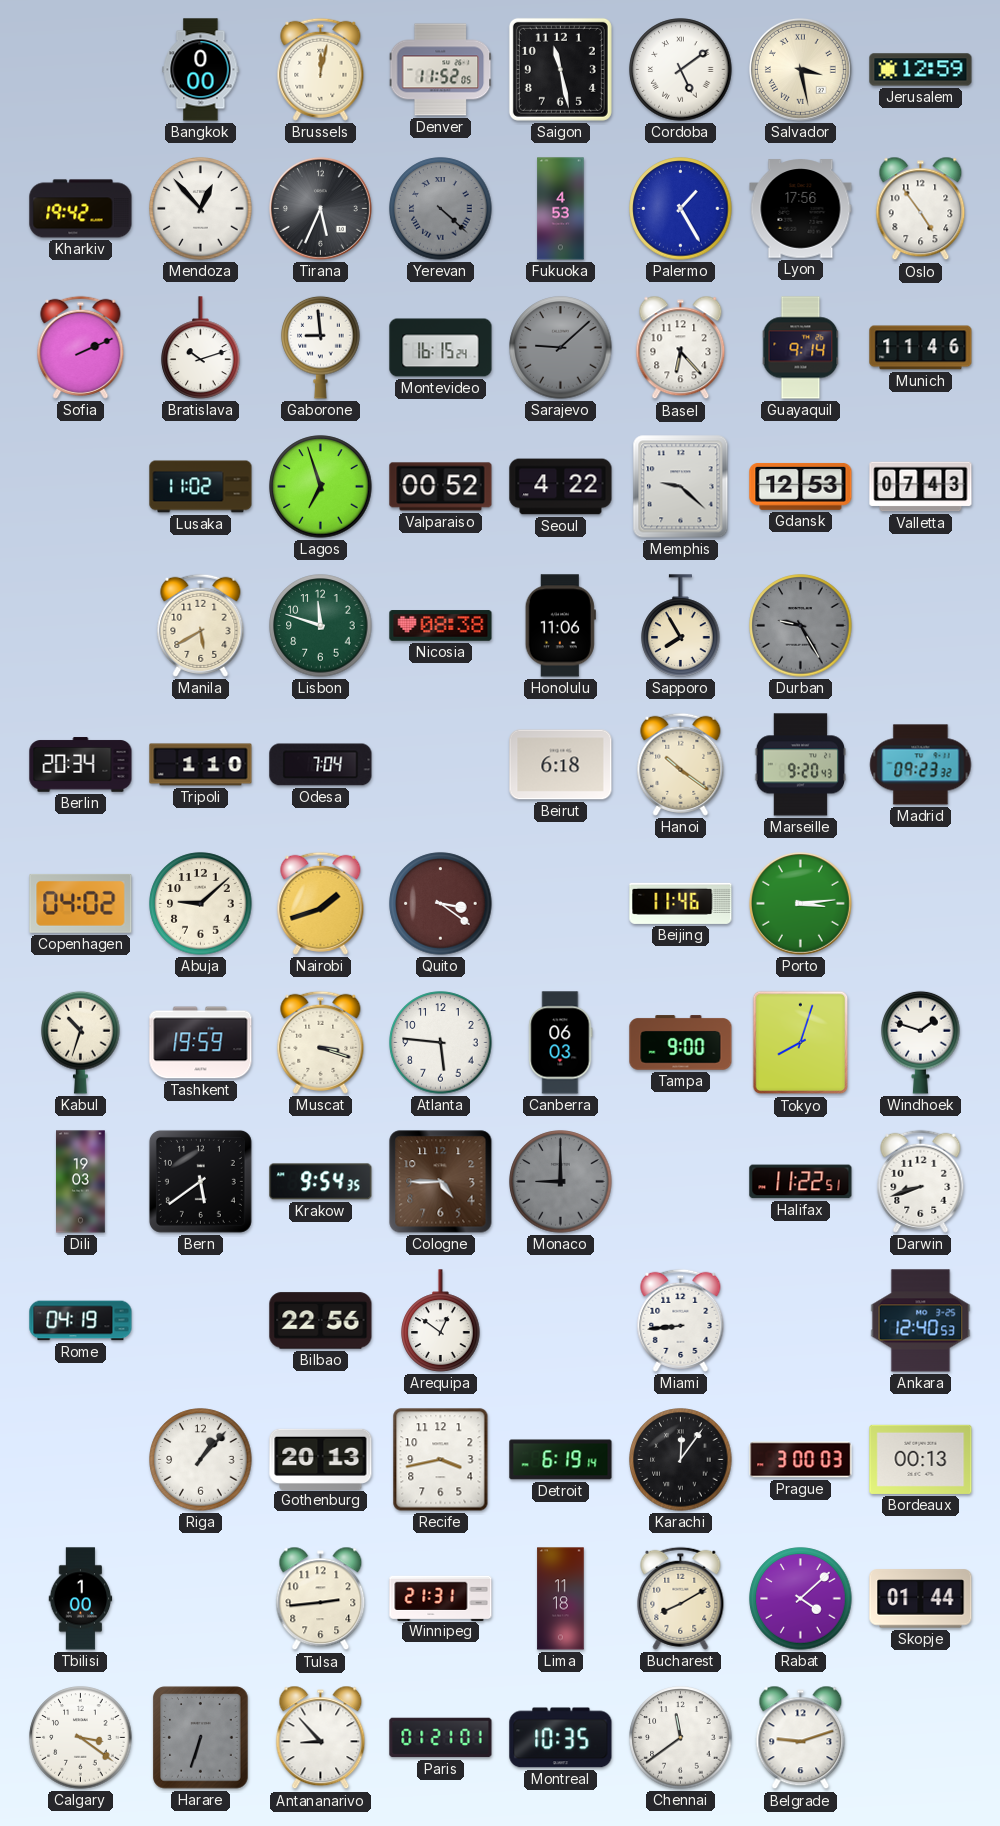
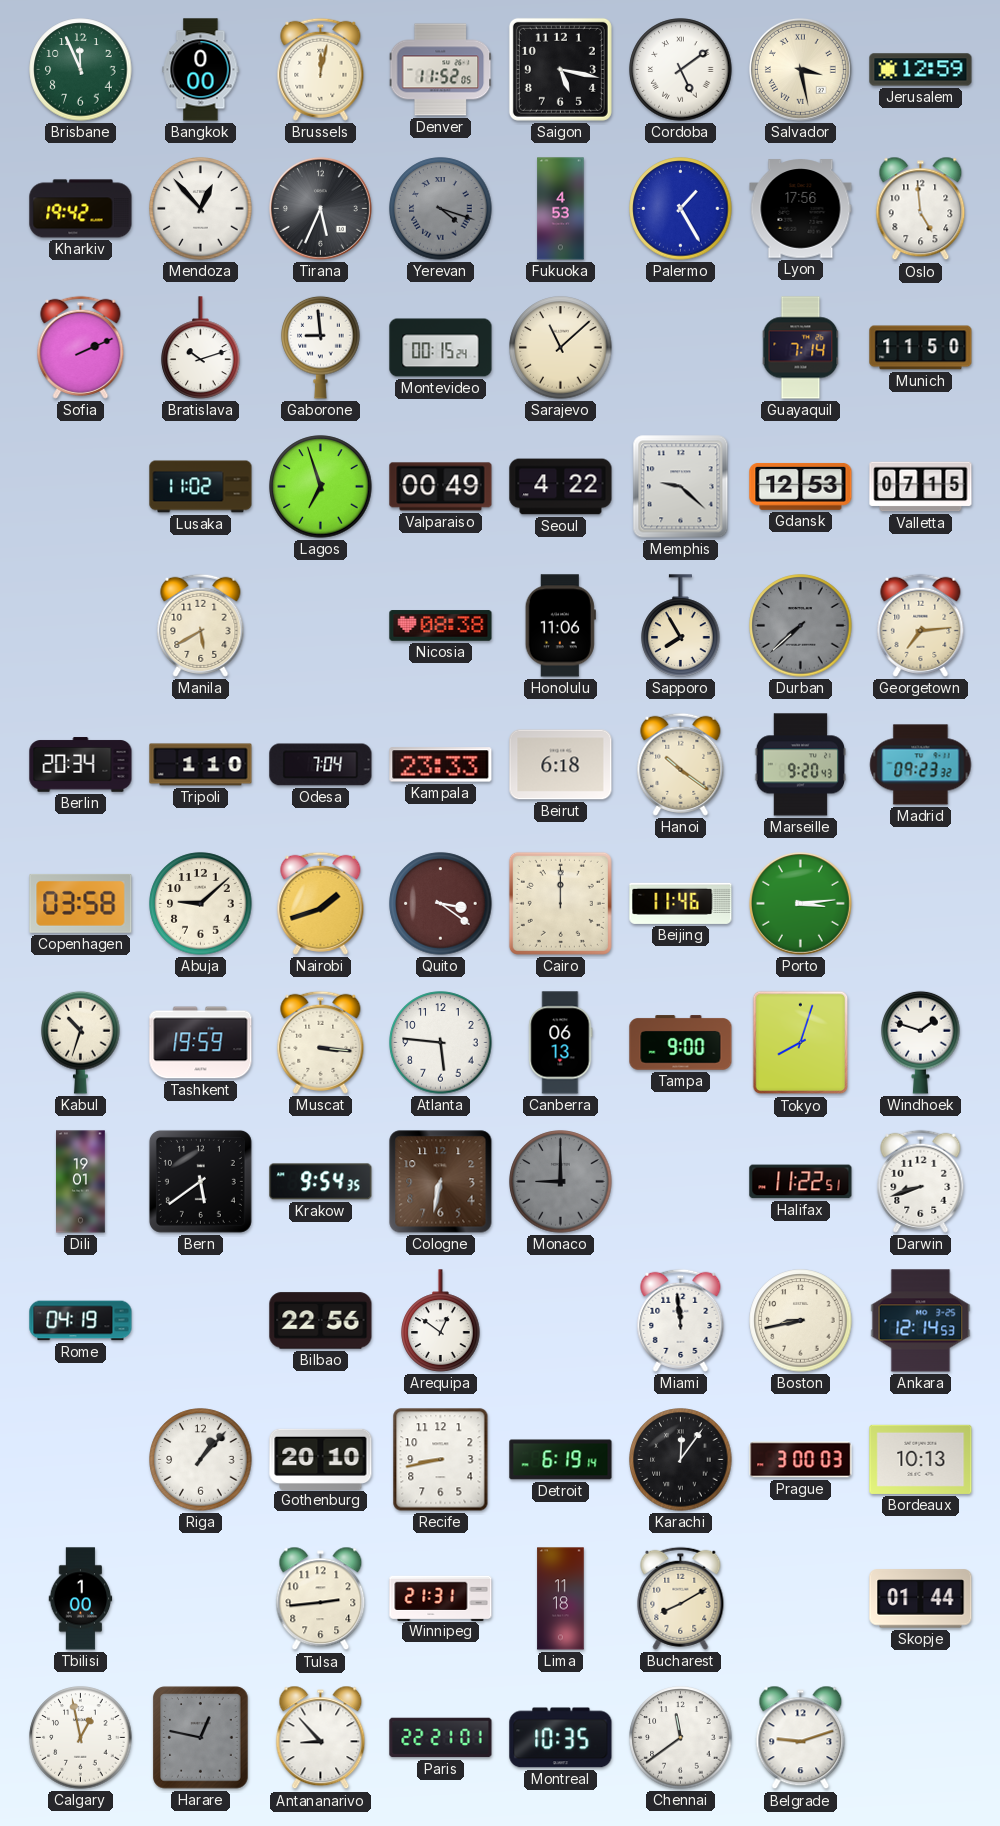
Brisbane: none -> 11:56 (81, 70)
Saigon: 11:28 -> 5:17 (560, 69)
Yerevan: 4:22 -> 4:18 (441, 209)
Oslo: 4:54 -> 4:59 (921, 209)
Montevideo: 16:15 -> 00:15 (441, 348)
Sarajevo: 9:08 -> 11:08 (561, 348)
Sarajevo dial: grey -> cream (561, 348)
Basel: 6:23 -> none (681, 348)
Guayaquil: 9:14 -> 7:14 (801, 348)
Munich: 11:46 -> 11:50 (921, 348)
Valparaiso: 00:52 -> 00:49 (441, 487)
Valletta: 07:43 -> 07:15 (921, 487)
Lisbon: 11:48 -> none (321, 626)
Durban: 9:25 -> 7:38 (801, 626)
Georgetown: none -> 7:14 (921, 625)
Kampala: none -> 23:33 (441, 765)
Copenhagen: 04:02 -> 03:58 (81, 903)
Cairo: none -> 12:00 (560, 903)
Muscat: 3:18 -> 3:16 (321, 1042)
Canberra: 06:03 -> 06:13 (561, 1043)
Dili: 19:03 -> 19:01 (81, 1182)
Cologne: 4:45 -> 6:32 (441, 1182)
Miami: 8:44 -> 11:59 (681, 1320)
Boston: none -> 8:43 (801, 1321)
Ankara: 12:40 -> 12:14 (921, 1321)
Gothenburg: 20:13 -> 20:10 (321, 1459)
Recife: 3:43 -> 8:43 (441, 1460)
Bordeaux: 00:13 -> 10:13 (921, 1459)
Rabat: 4:08 -> none (801, 1599)
Calgary: 3:21 -> 12:58 (81, 1738)
Harare: 6:33 -> 12:47 (201, 1738)
Paris: 01:21 -> 22:21 (441, 1738)
